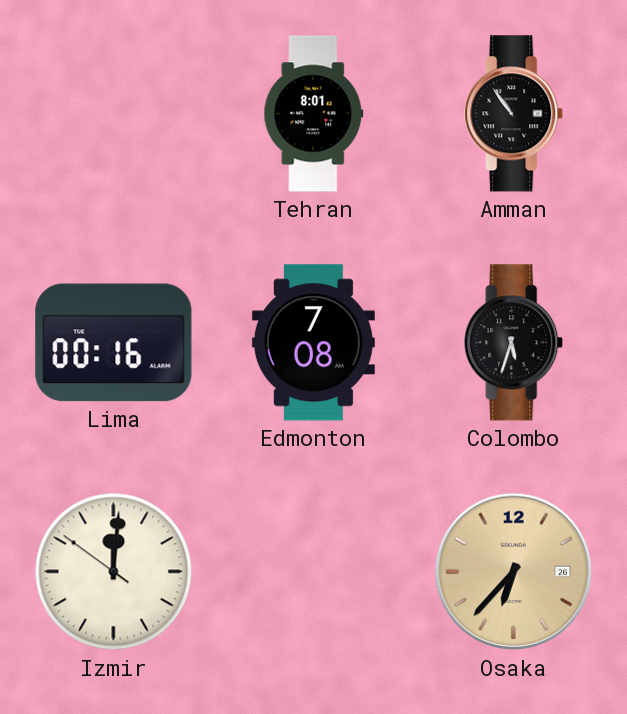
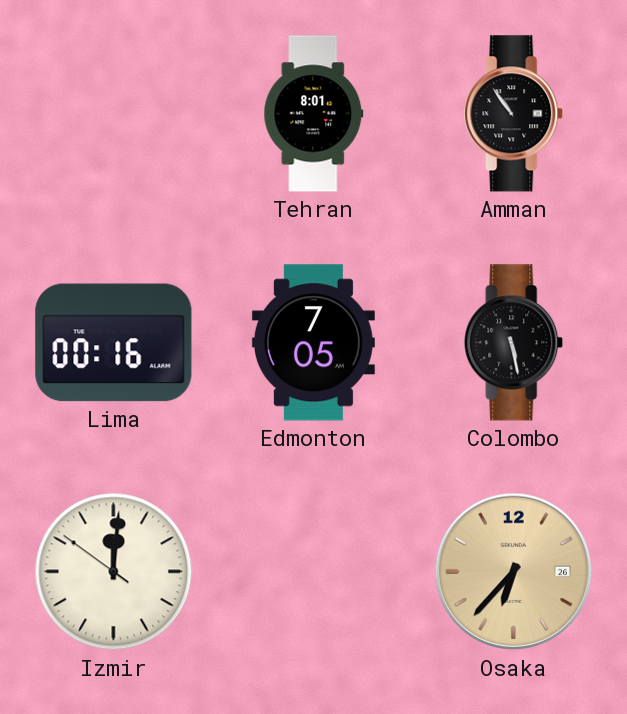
Edmonton: 7:08 -> 7:05 (313, 343)
Colombo: 5:33 -> 5:28 (514, 343)
